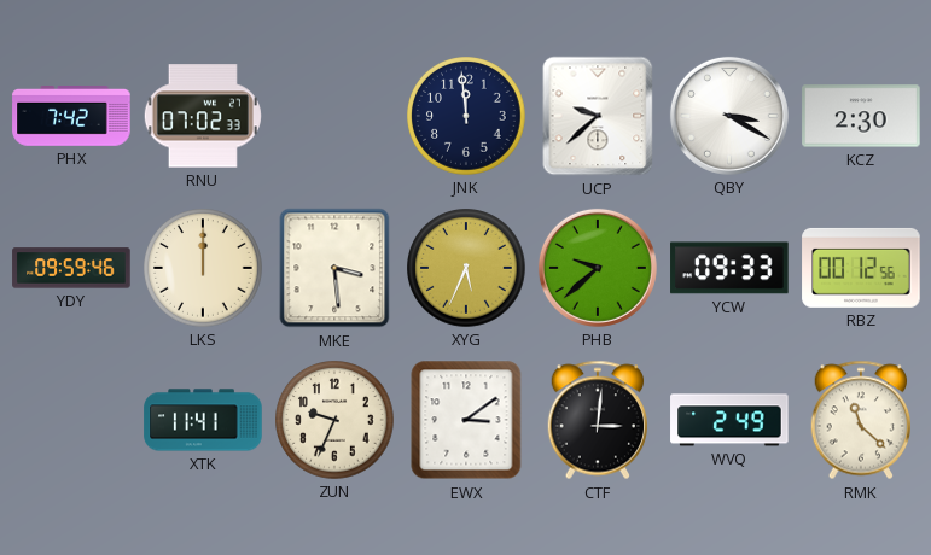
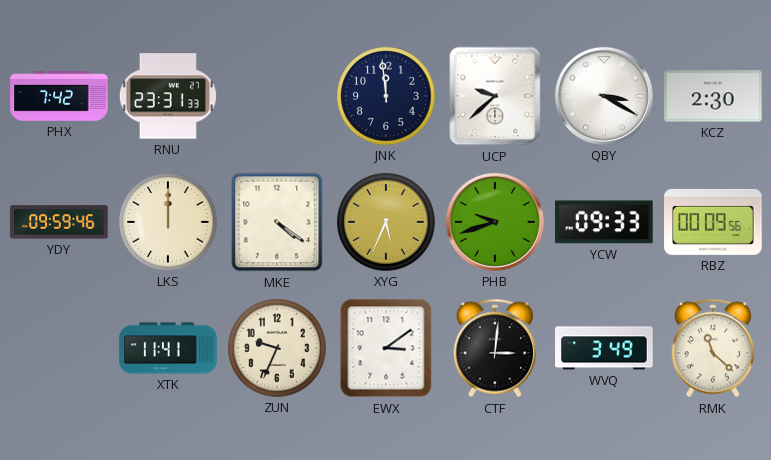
RNU: 07:02 -> 23:31 (168, 96)
MKE: 3:29 -> 4:21 (277, 222)
PHB: 9:38 -> 9:42 (495, 222)
RBZ: 00:12 -> 00:09 (713, 222)
WVQ: 2:49 -> 3:49 (604, 348)
